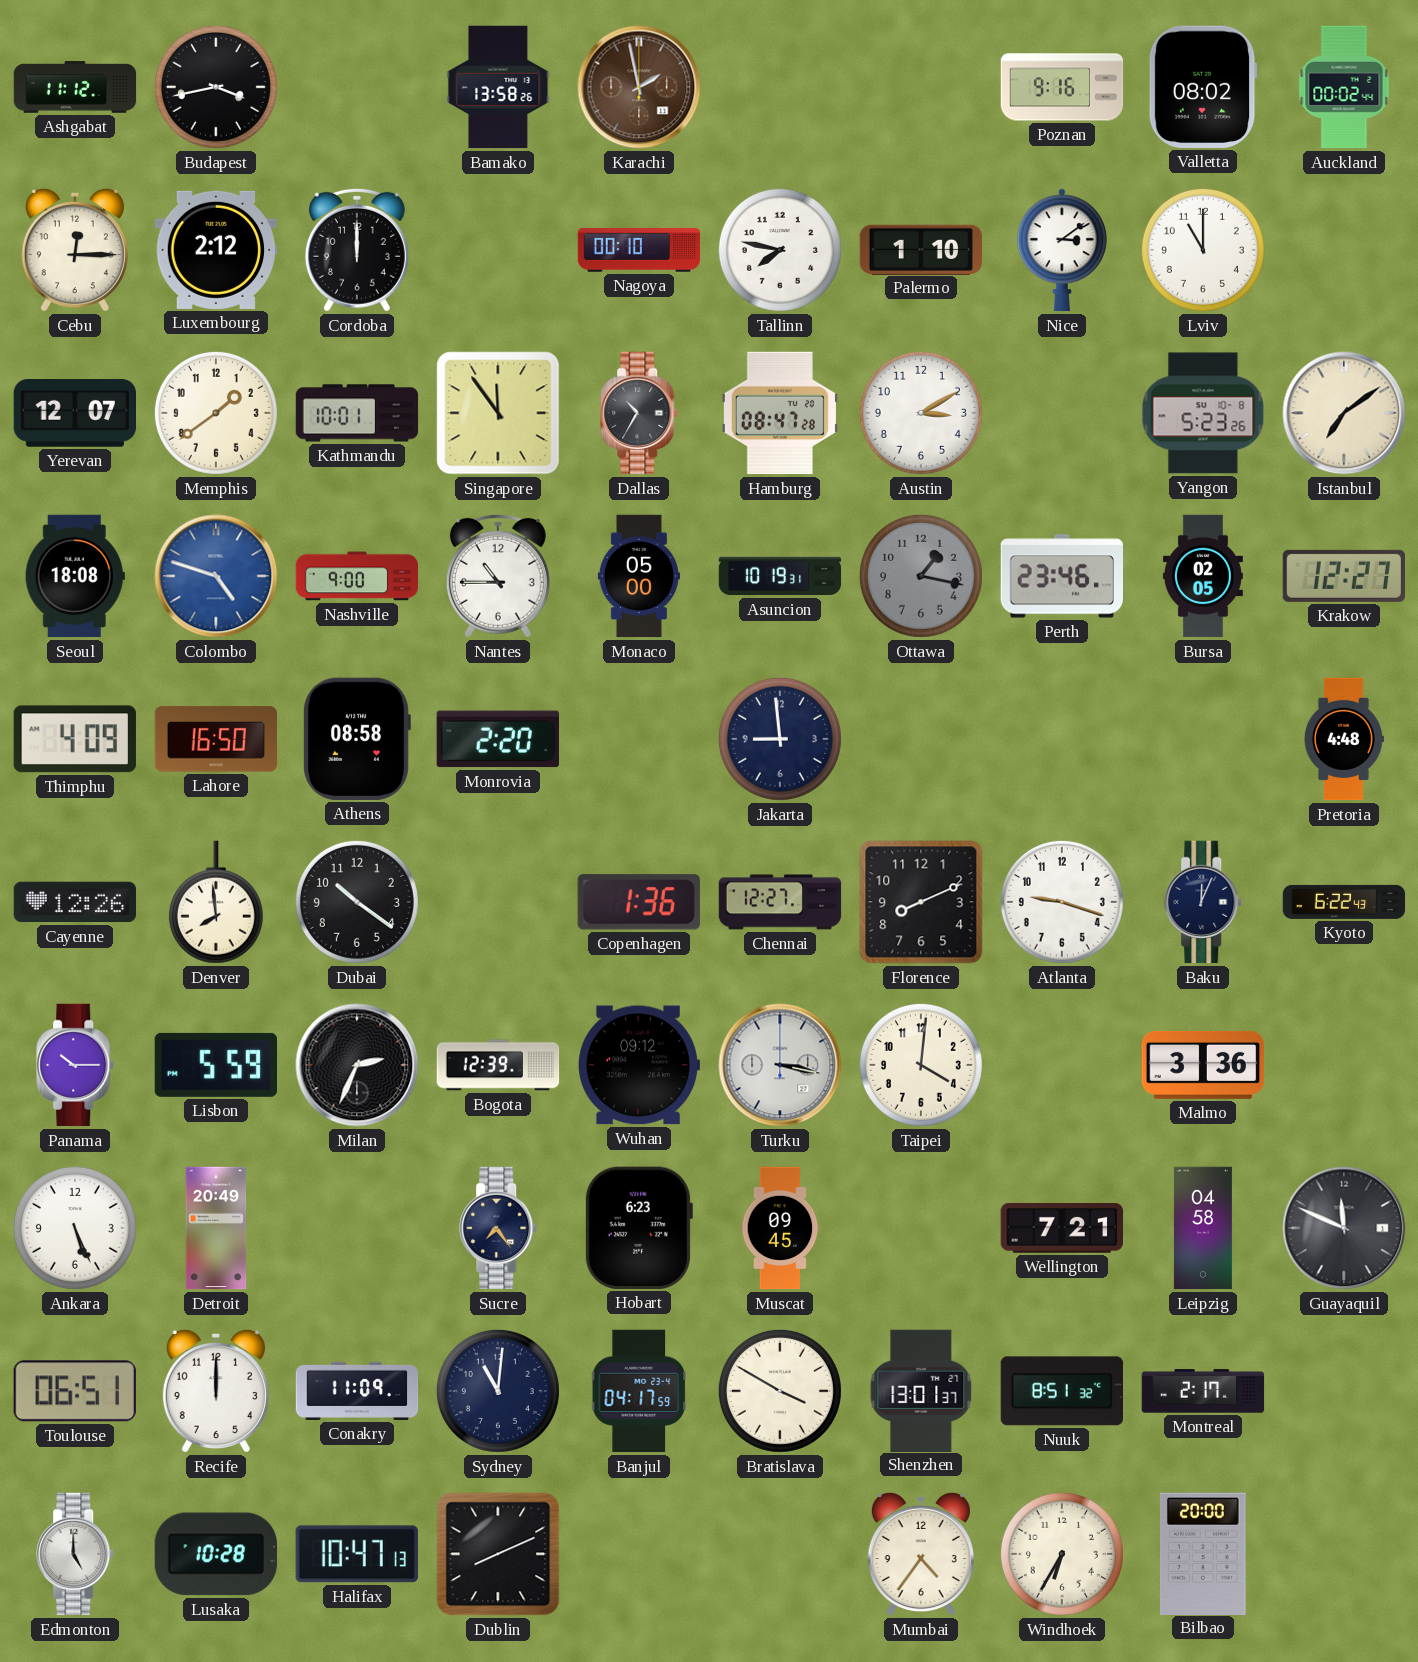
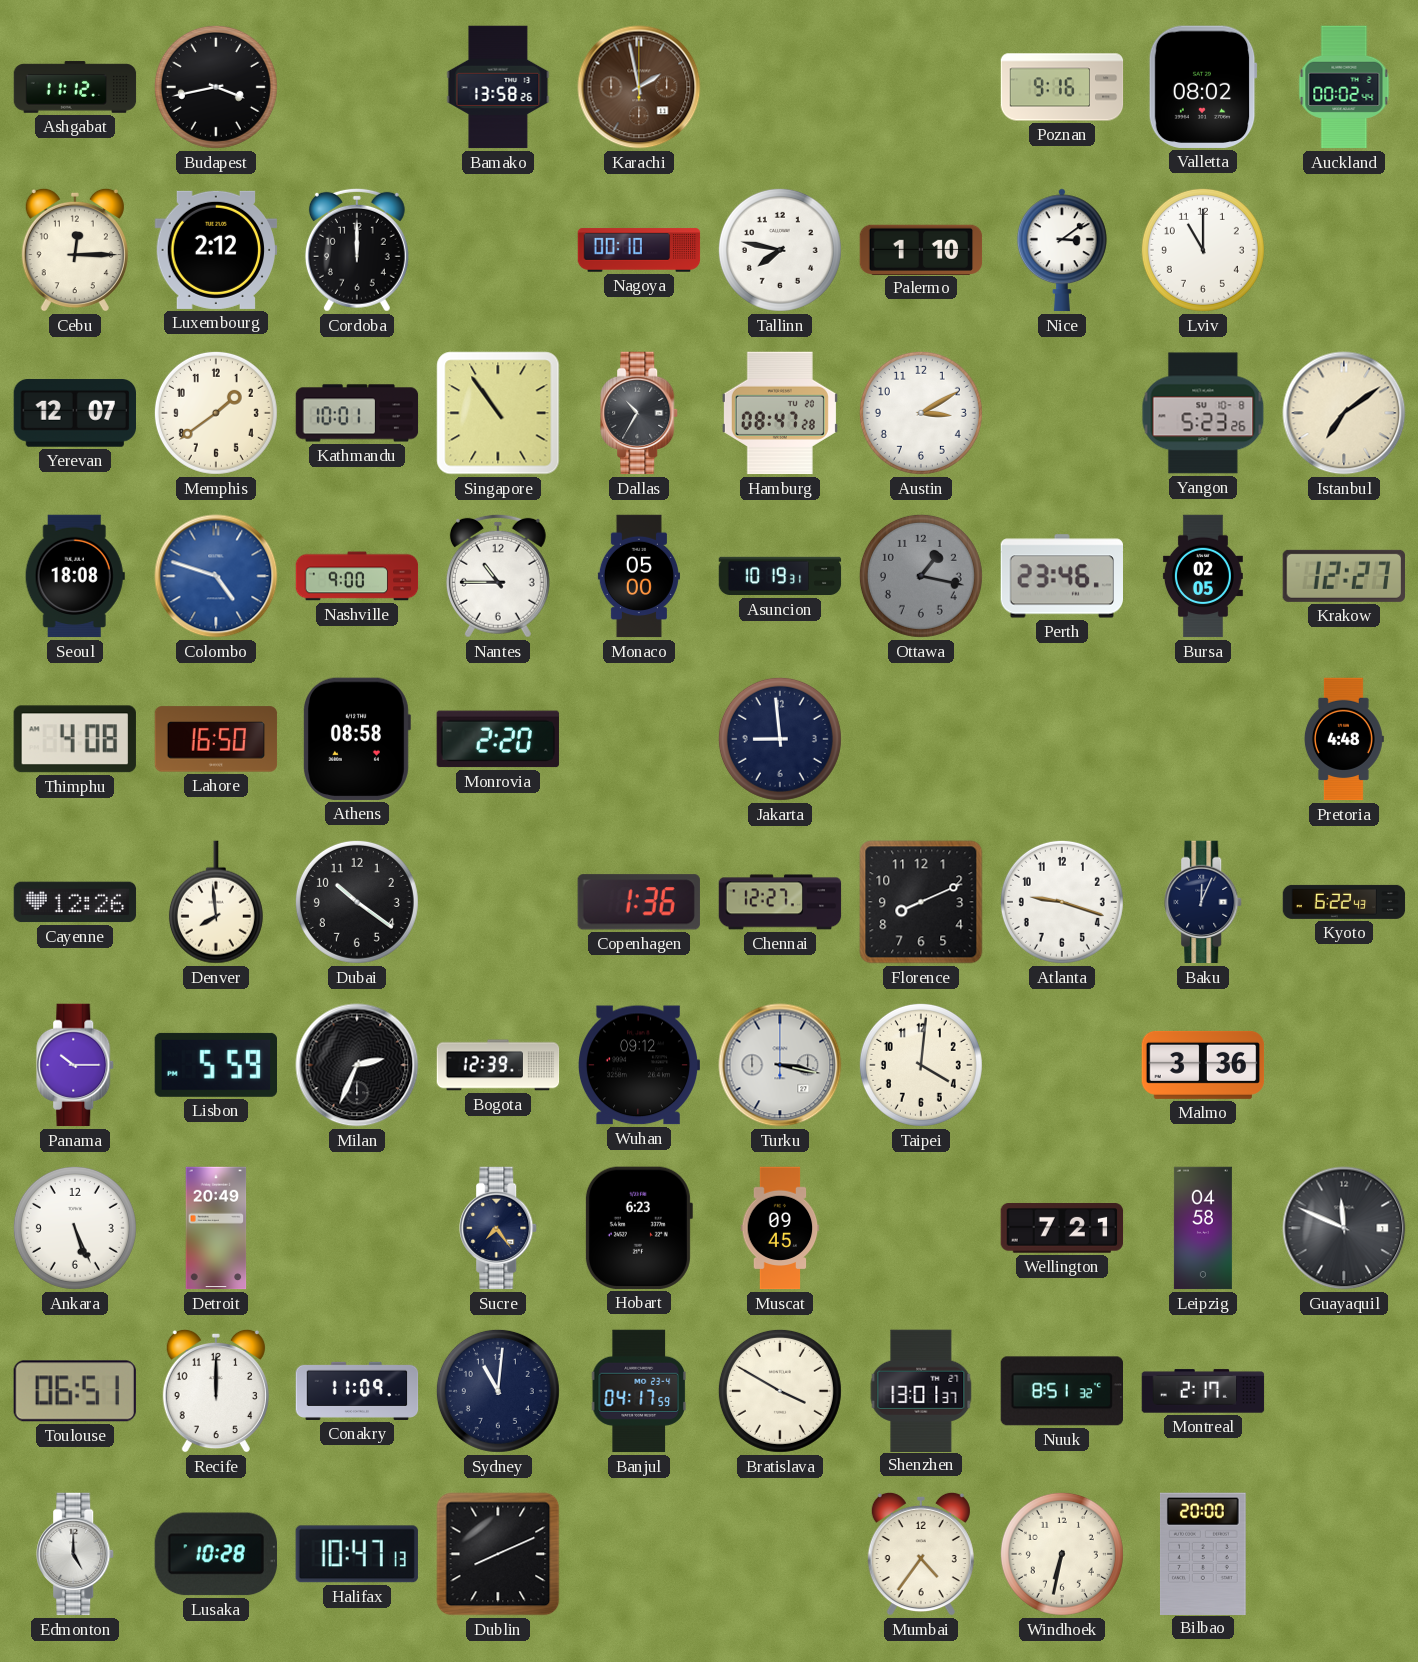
Singapore: 11:54 -> 10:54 (498, 413)
Thimphu: 4:09 -> 4:08 (75, 739)
Windhoek: 6:35 -> 6:32 (1062, 1554)
